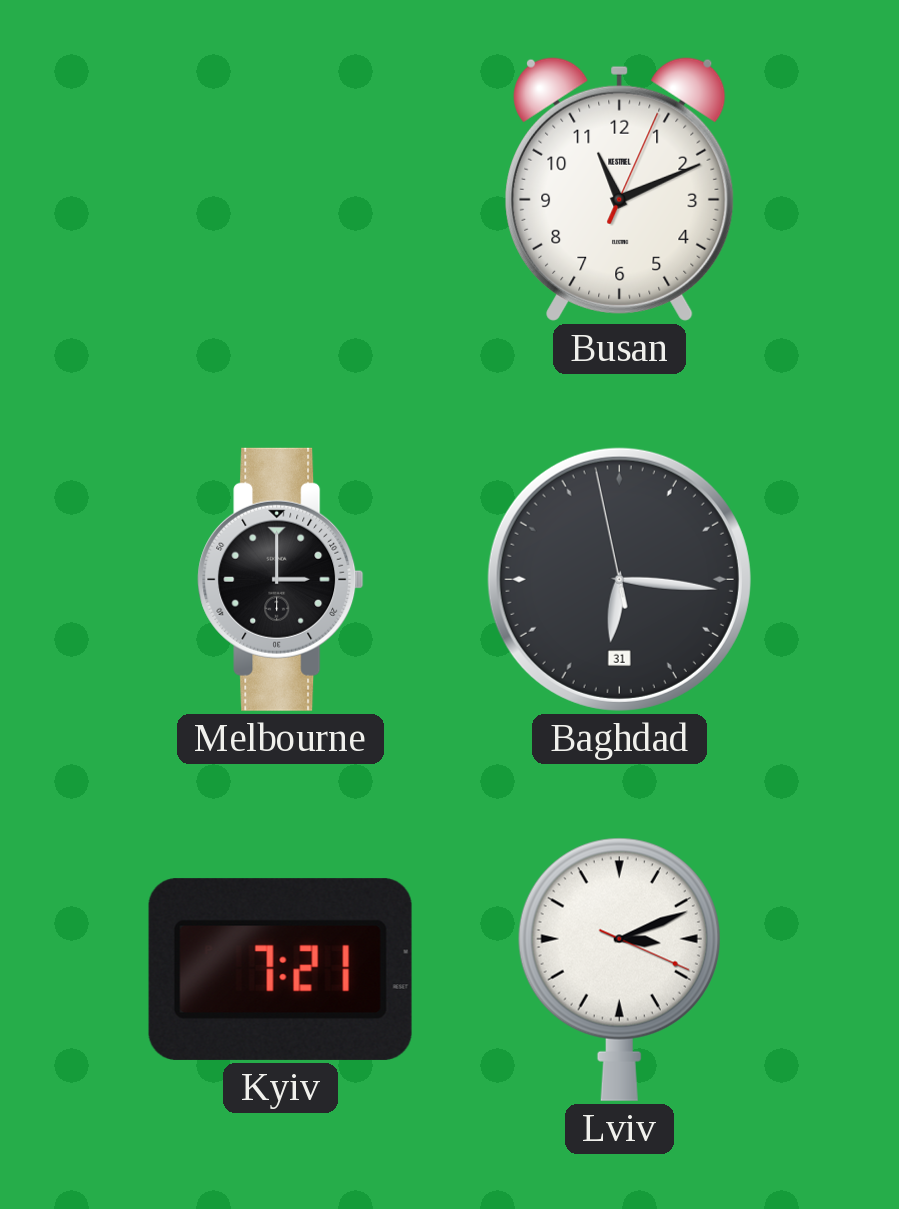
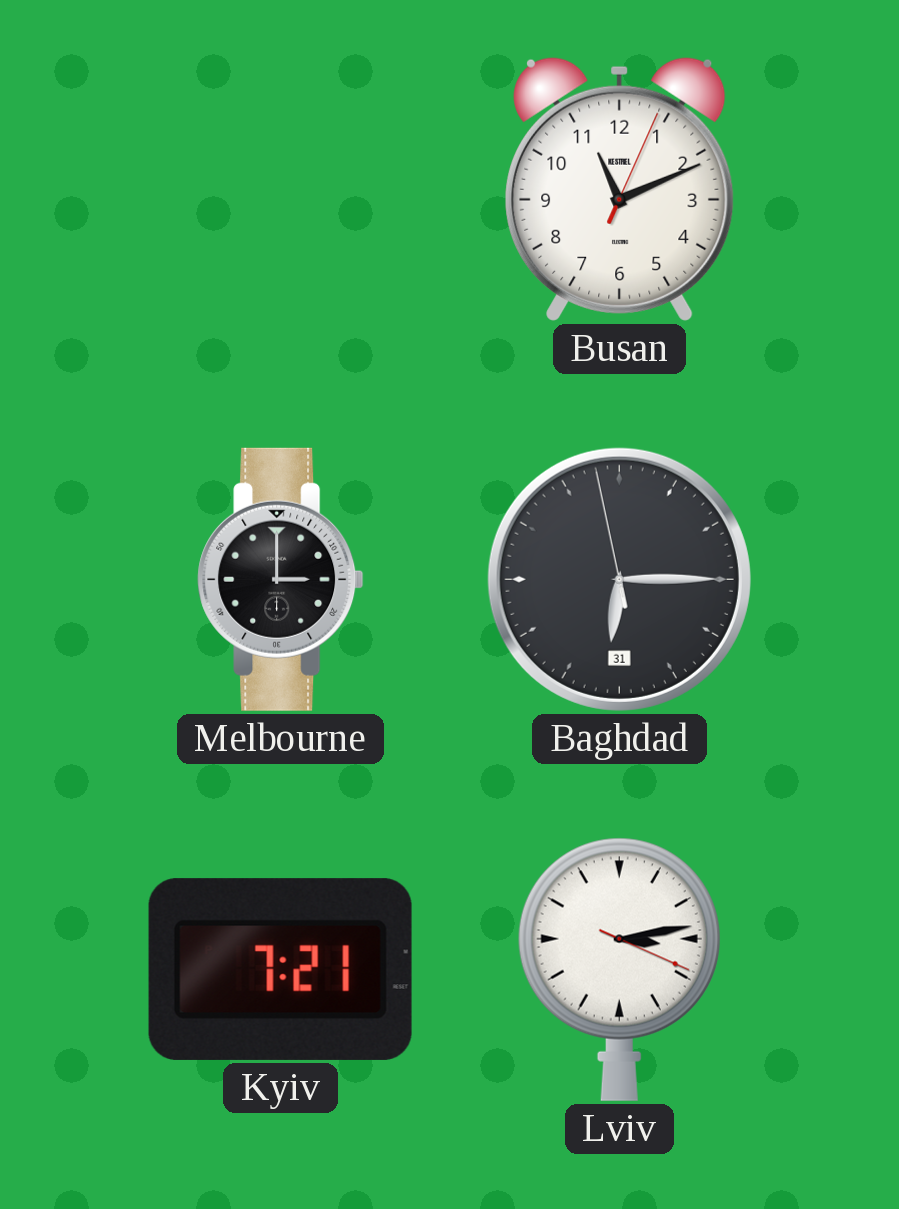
Baghdad: 6:15 -> 6:14 (619, 579)
Lviv: 3:11 -> 3:13 (619, 969)
